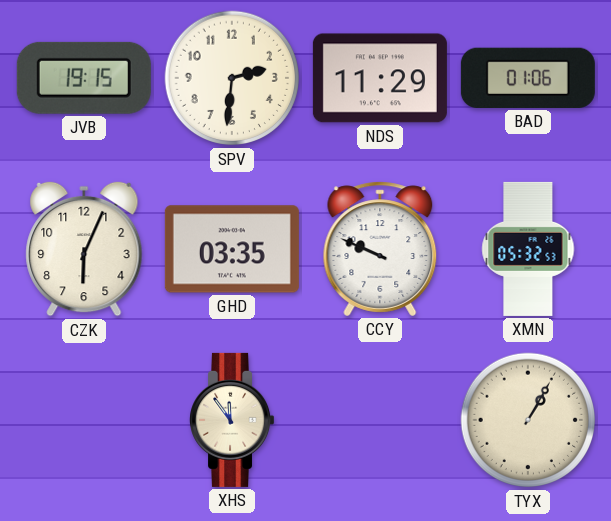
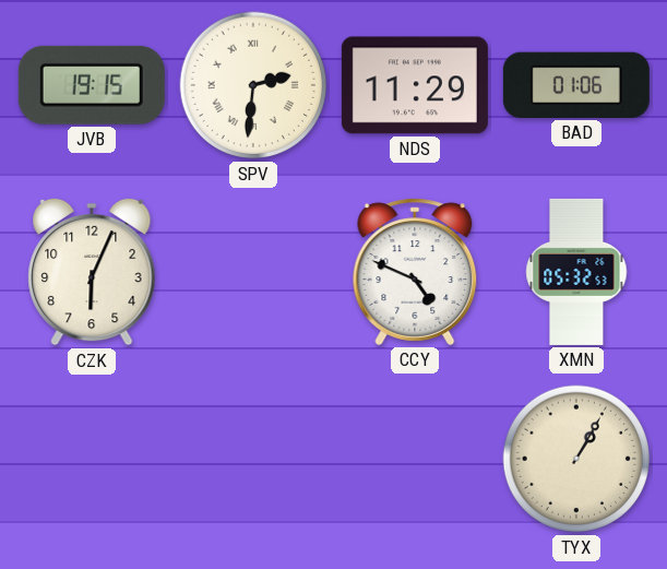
SPV numerals: Arabic -> Roman (253, 85)
GHD: 03:35 -> none (232, 249)
CCY: 9:49 -> 4:49 (415, 272)
XHS: 11:54 -> none (232, 420)
